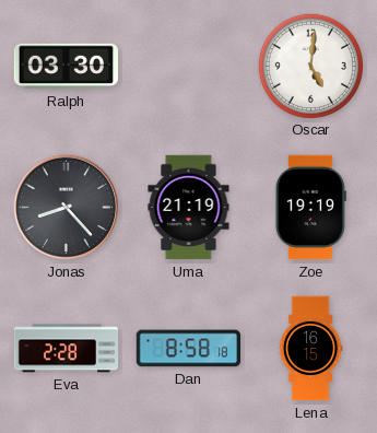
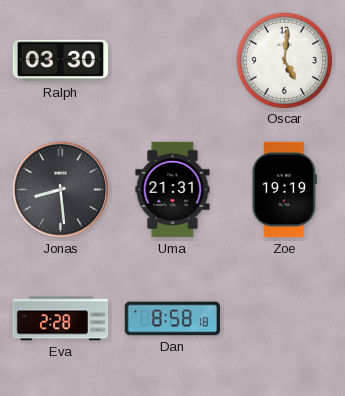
Jonas: 8:23 -> 8:29 (61, 190)
Uma: 21:19 -> 21:31 (173, 190)
Lena: 16:15 -> none (310, 349)
